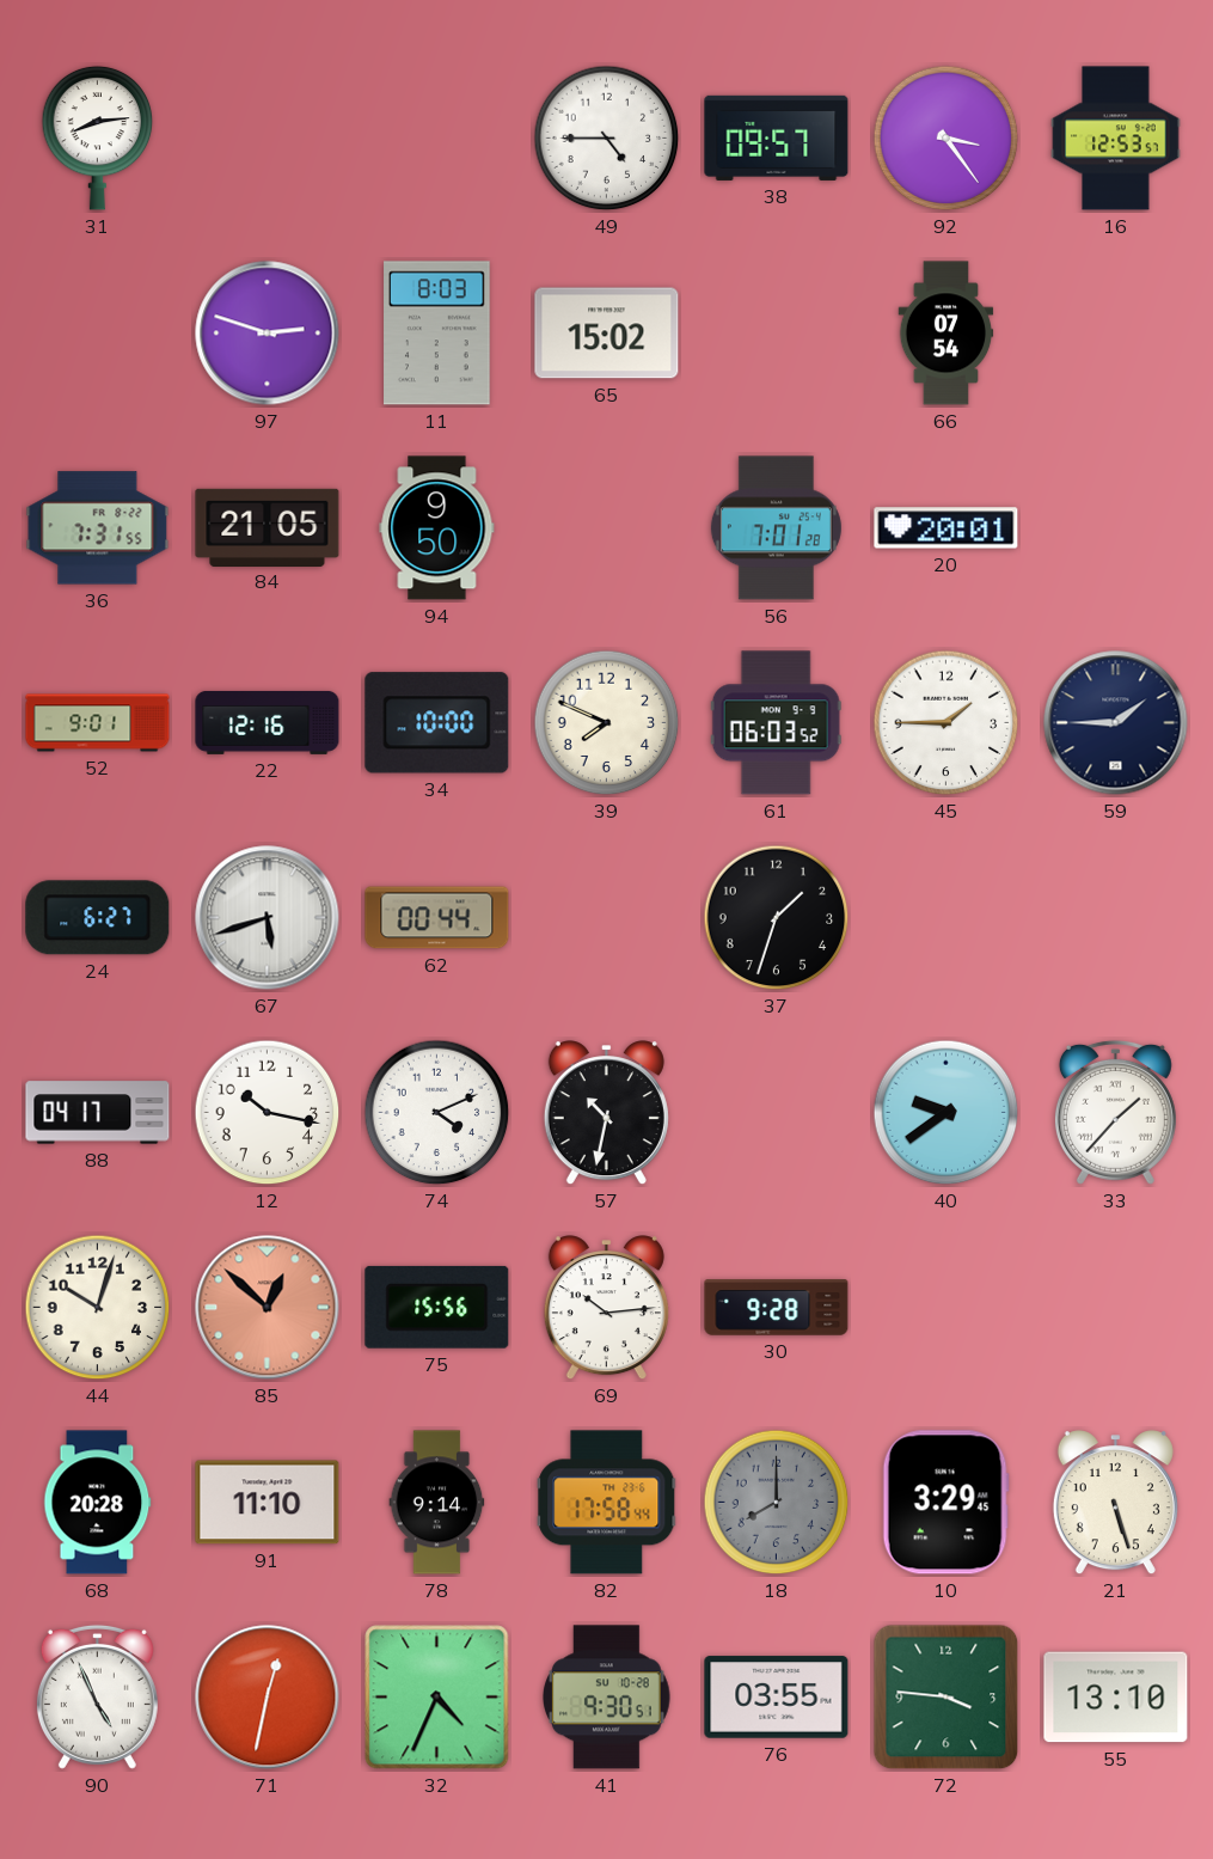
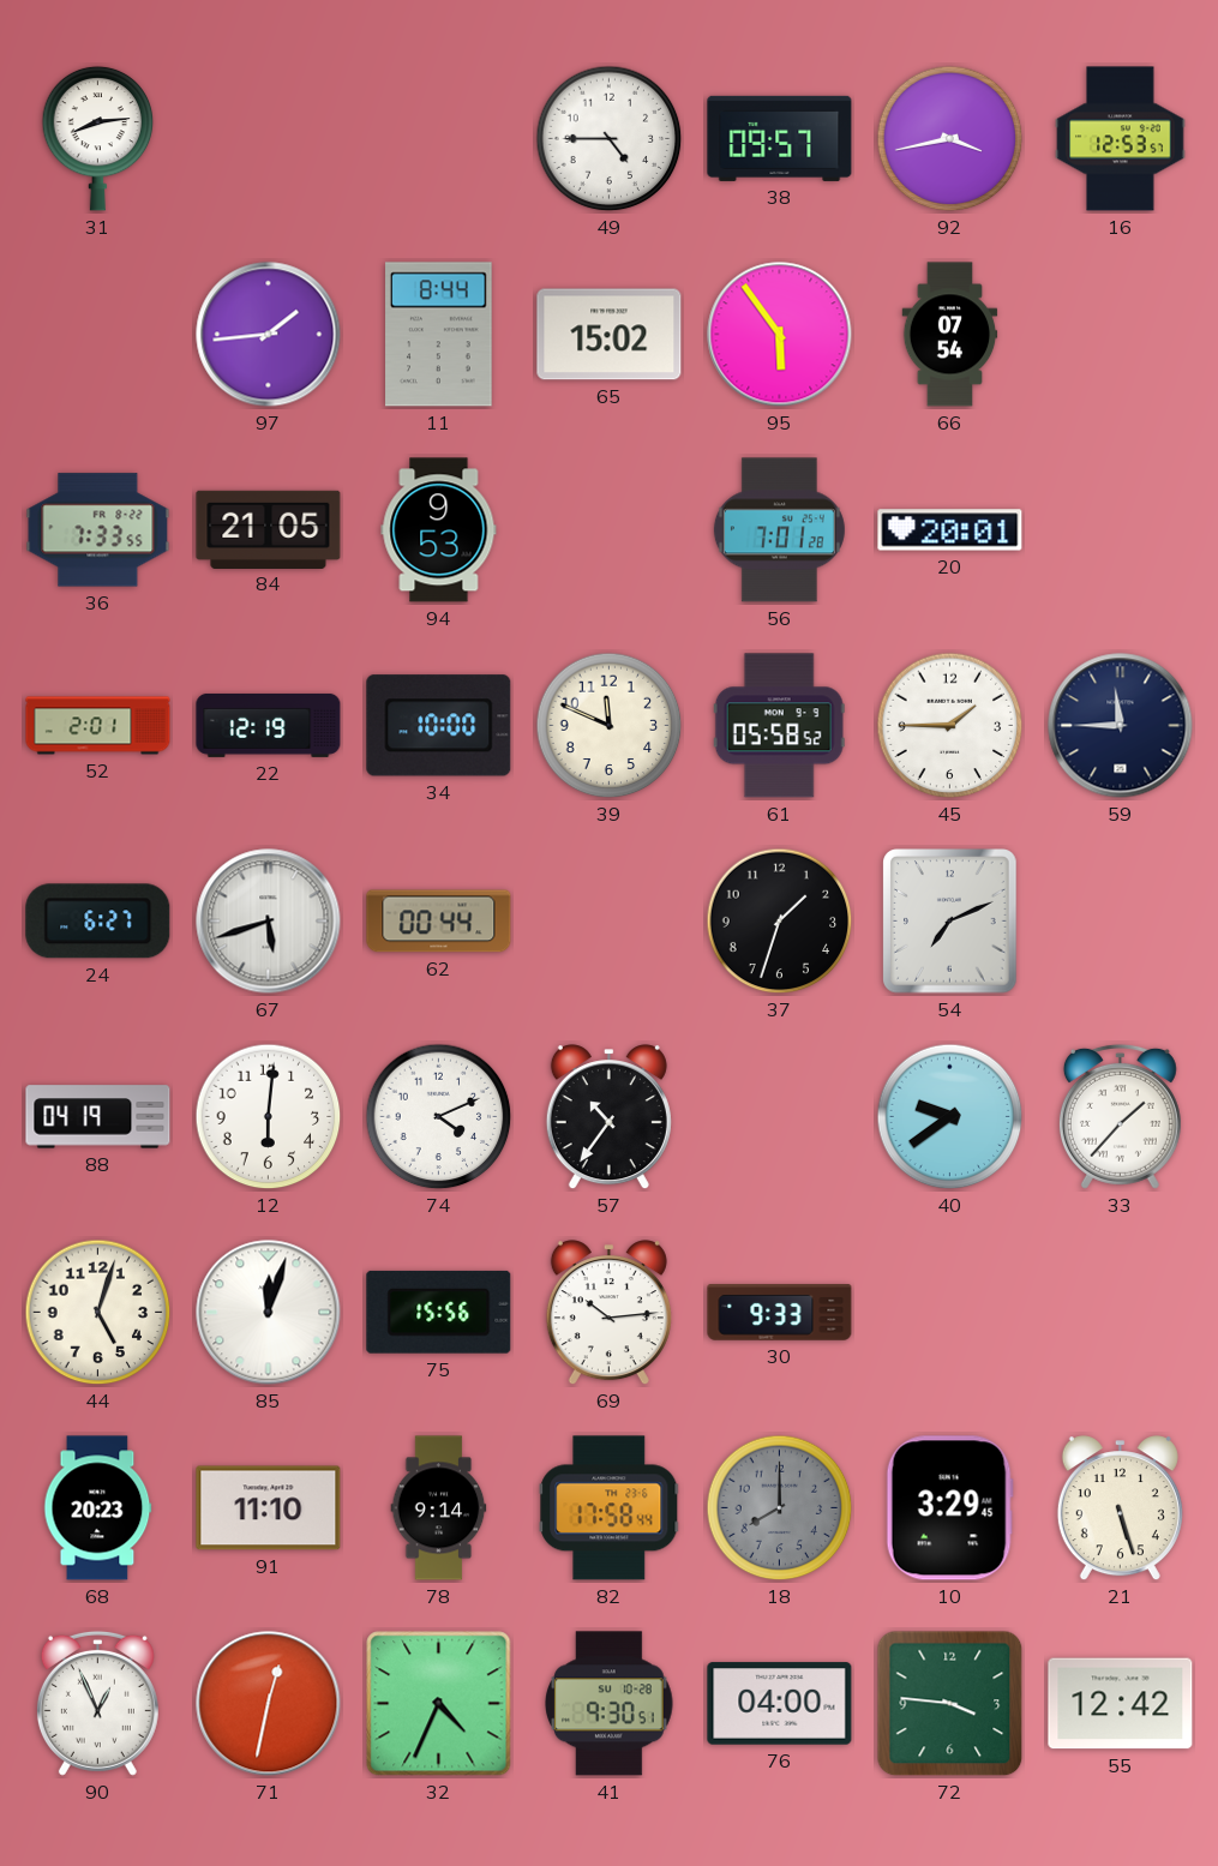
92: 3:24 -> 3:43 (950, 139)
97: 2:48 -> 1:44 (269, 335)
11: 8:03 -> 8:44 (439, 335)
95: none -> 5:54 (780, 335)
36: 7:31 -> 7:33 (98, 530)
94: 9:50 -> 9:53 (439, 530)
52: 9:01 -> 2:01 (98, 726)
22: 12:16 -> 12:19 (269, 725)
39: 7:49 -> 11:49 (610, 726)
61: 06:03 -> 05:58 (779, 726)
59: 1:45 -> 11:45 (1121, 726)
54: none -> 7:11 (950, 922)
88: 04:17 -> 04:19 (98, 1117)
12: 10:17 -> 6:01 (269, 1117)
57: 10:32 -> 10:36 (608, 1117)
44: 10:03 -> 5:03 (98, 1313)
85: 12:52 -> 12:03 (269, 1313)
85 dial: salmon -> white (269, 1313)
30: 9:28 -> 9:33 (780, 1313)
68: 20:28 -> 20:23 (98, 1508)
90: 4:56 -> 12:56 (97, 1703)
76: 03:55 -> 04:00 (780, 1704)
55: 13:10 -> 12:42 (1121, 1704)
